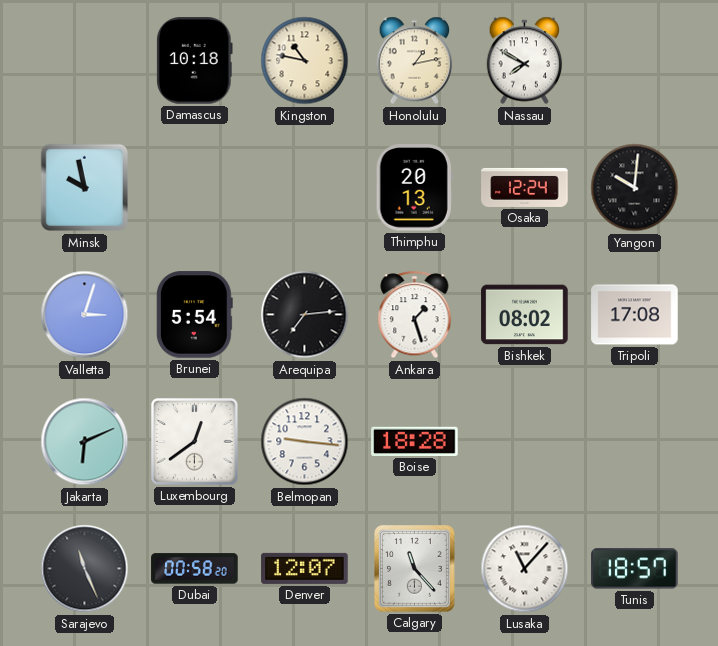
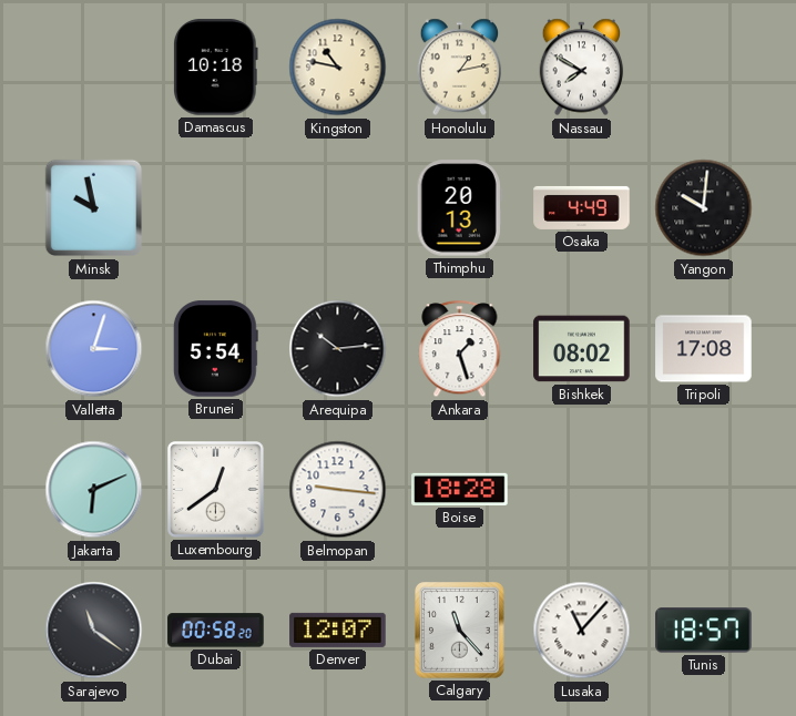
Osaka: 12:24 -> 4:49 (582, 207)
Arequipa: 7:14 -> 10:14 (338, 349)
Sarajevo: 11:26 -> 11:21 (94, 631)
